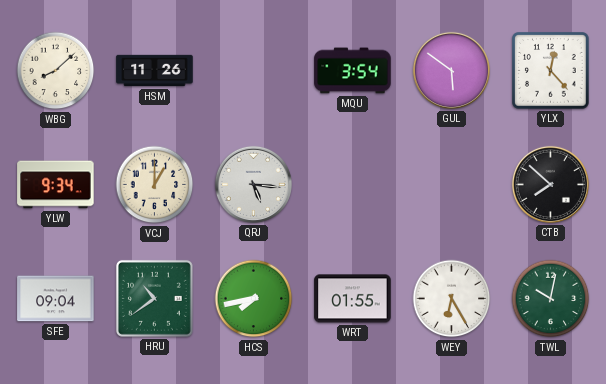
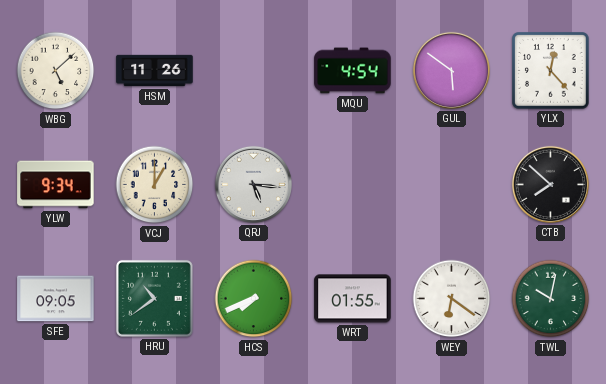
WBG: 8:08 -> 5:08 (56, 71)
MQU: 3:54 -> 4:54 (353, 71)
SFE: 09:04 -> 09:05 (56, 299)
HCS: 7:43 -> 7:41 (254, 299)
WEY: 6:25 -> 6:21 (452, 299)
